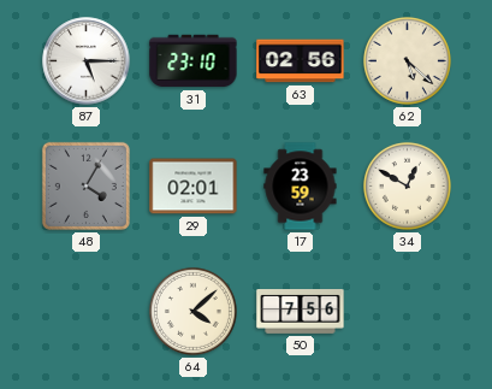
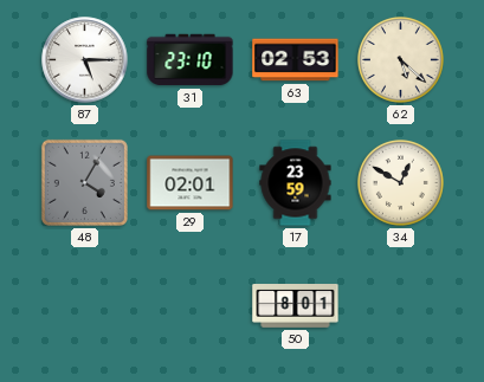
63: 02:56 -> 02:53 (296, 60)
64: 4:08 -> none (192, 311)
50: 7:56 -> 8:01 (296, 306)
